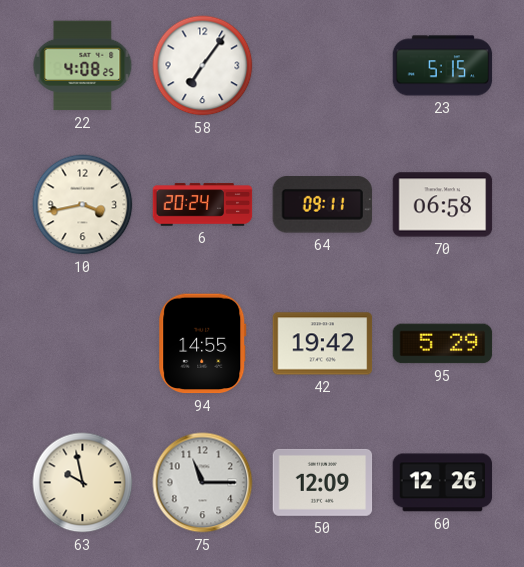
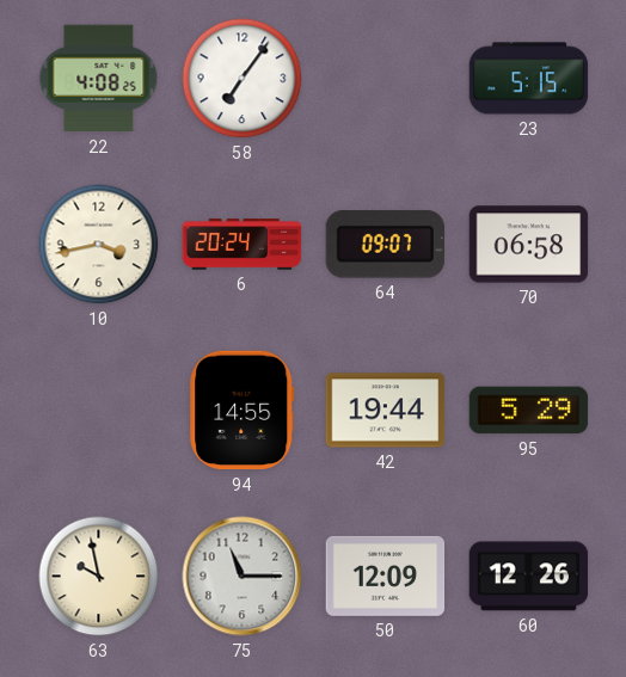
64: 09:11 -> 09:07 (385, 245)
42: 19:42 -> 19:44 (386, 411)
